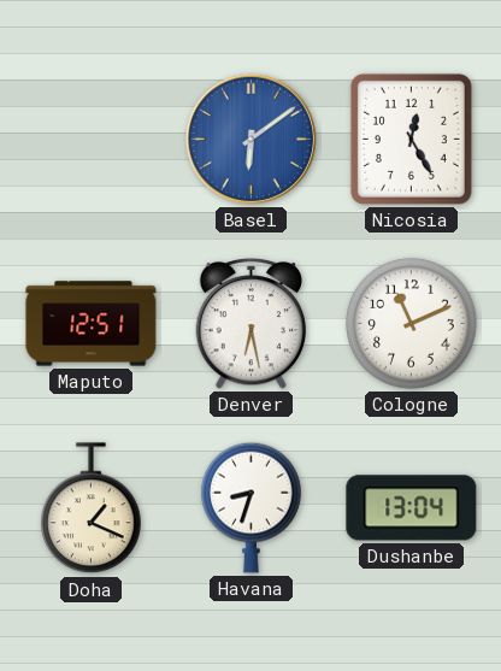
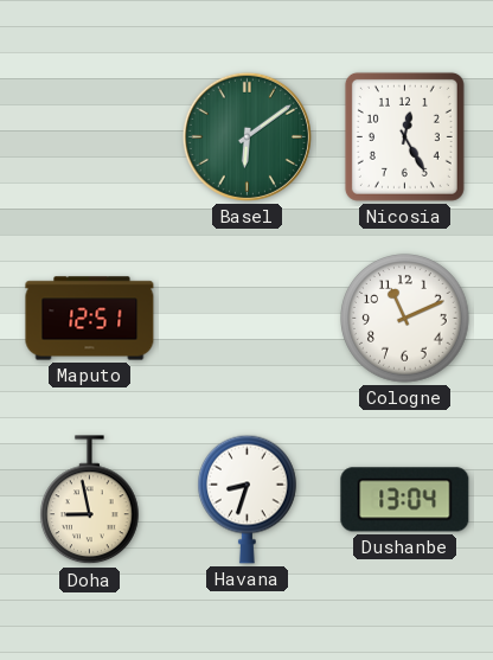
Basel dial: blue -> green (246, 136)
Denver: 6:28 -> none (252, 324)
Doha: 1:19 -> 8:58 (90, 500)
